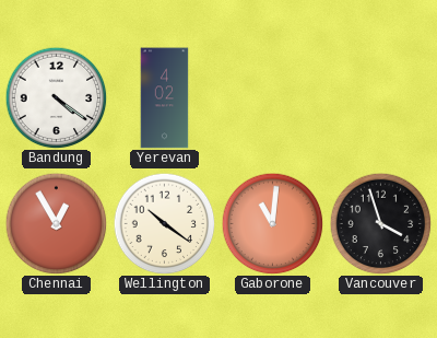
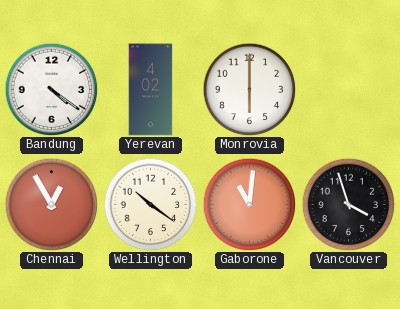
Monrovia: none -> 6:00 (249, 89)
